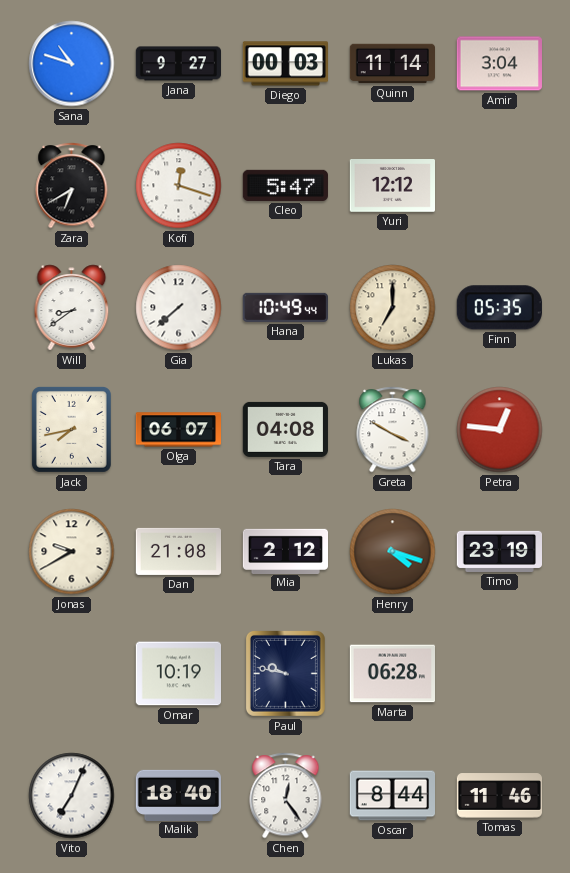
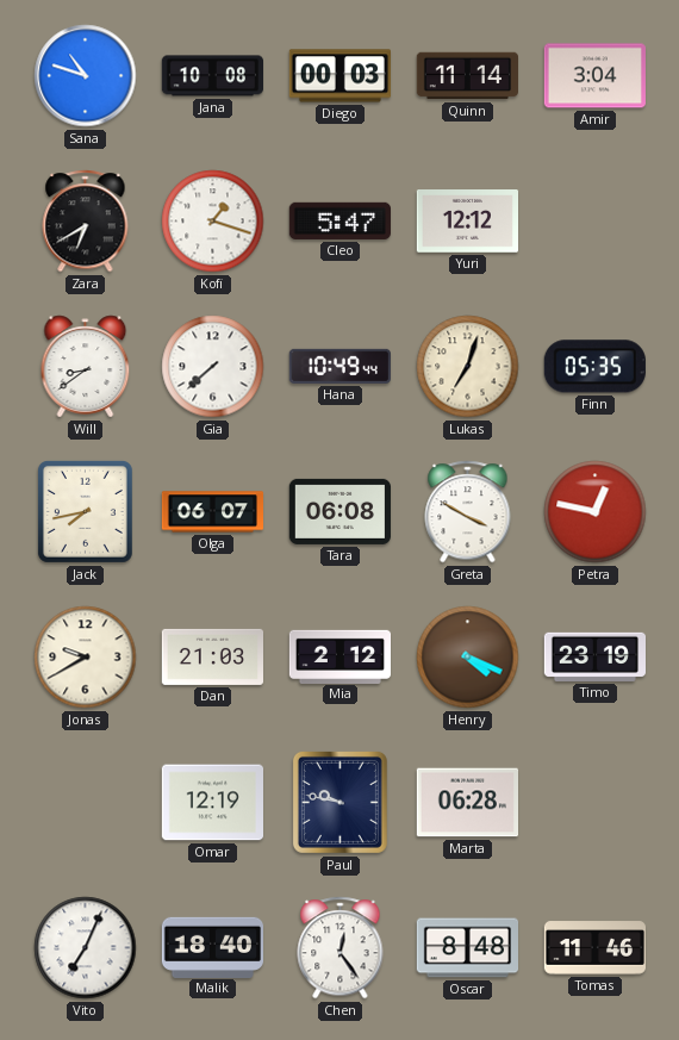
Jana: 9:27 -> 10:08 (212, 76)
Kofi: 12:18 -> 1:18 (213, 222)
Lukas: 7:00 -> 7:03 (468, 367)
Tara: 04:08 -> 06:08 (339, 511)
Petra: 12:46 -> 12:47 (596, 512)
Dan: 21:08 -> 21:03 (212, 656)
Henry: 4:18 -> 4:19 (468, 658)
Omar: 10:19 -> 12:19 (212, 803)
Oscar: 8:44 -> 8:48 (467, 948)
